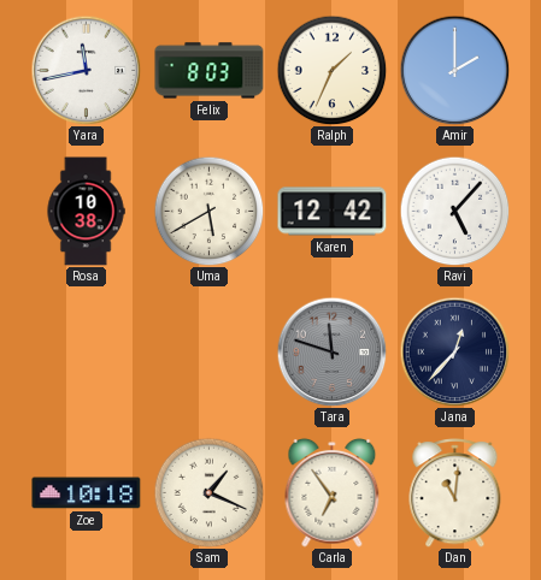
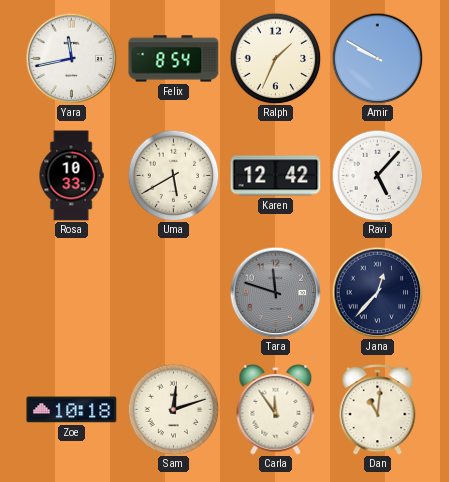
Felix: 8:03 -> 8:54 (174, 59)
Amir: 2:00 -> 9:50 (377, 58)
Rosa: 10:38 -> 10:33 (71, 176)
Sam: 1:19 -> 12:12 (173, 409)
Carla: 6:54 -> 11:54 (276, 409)
